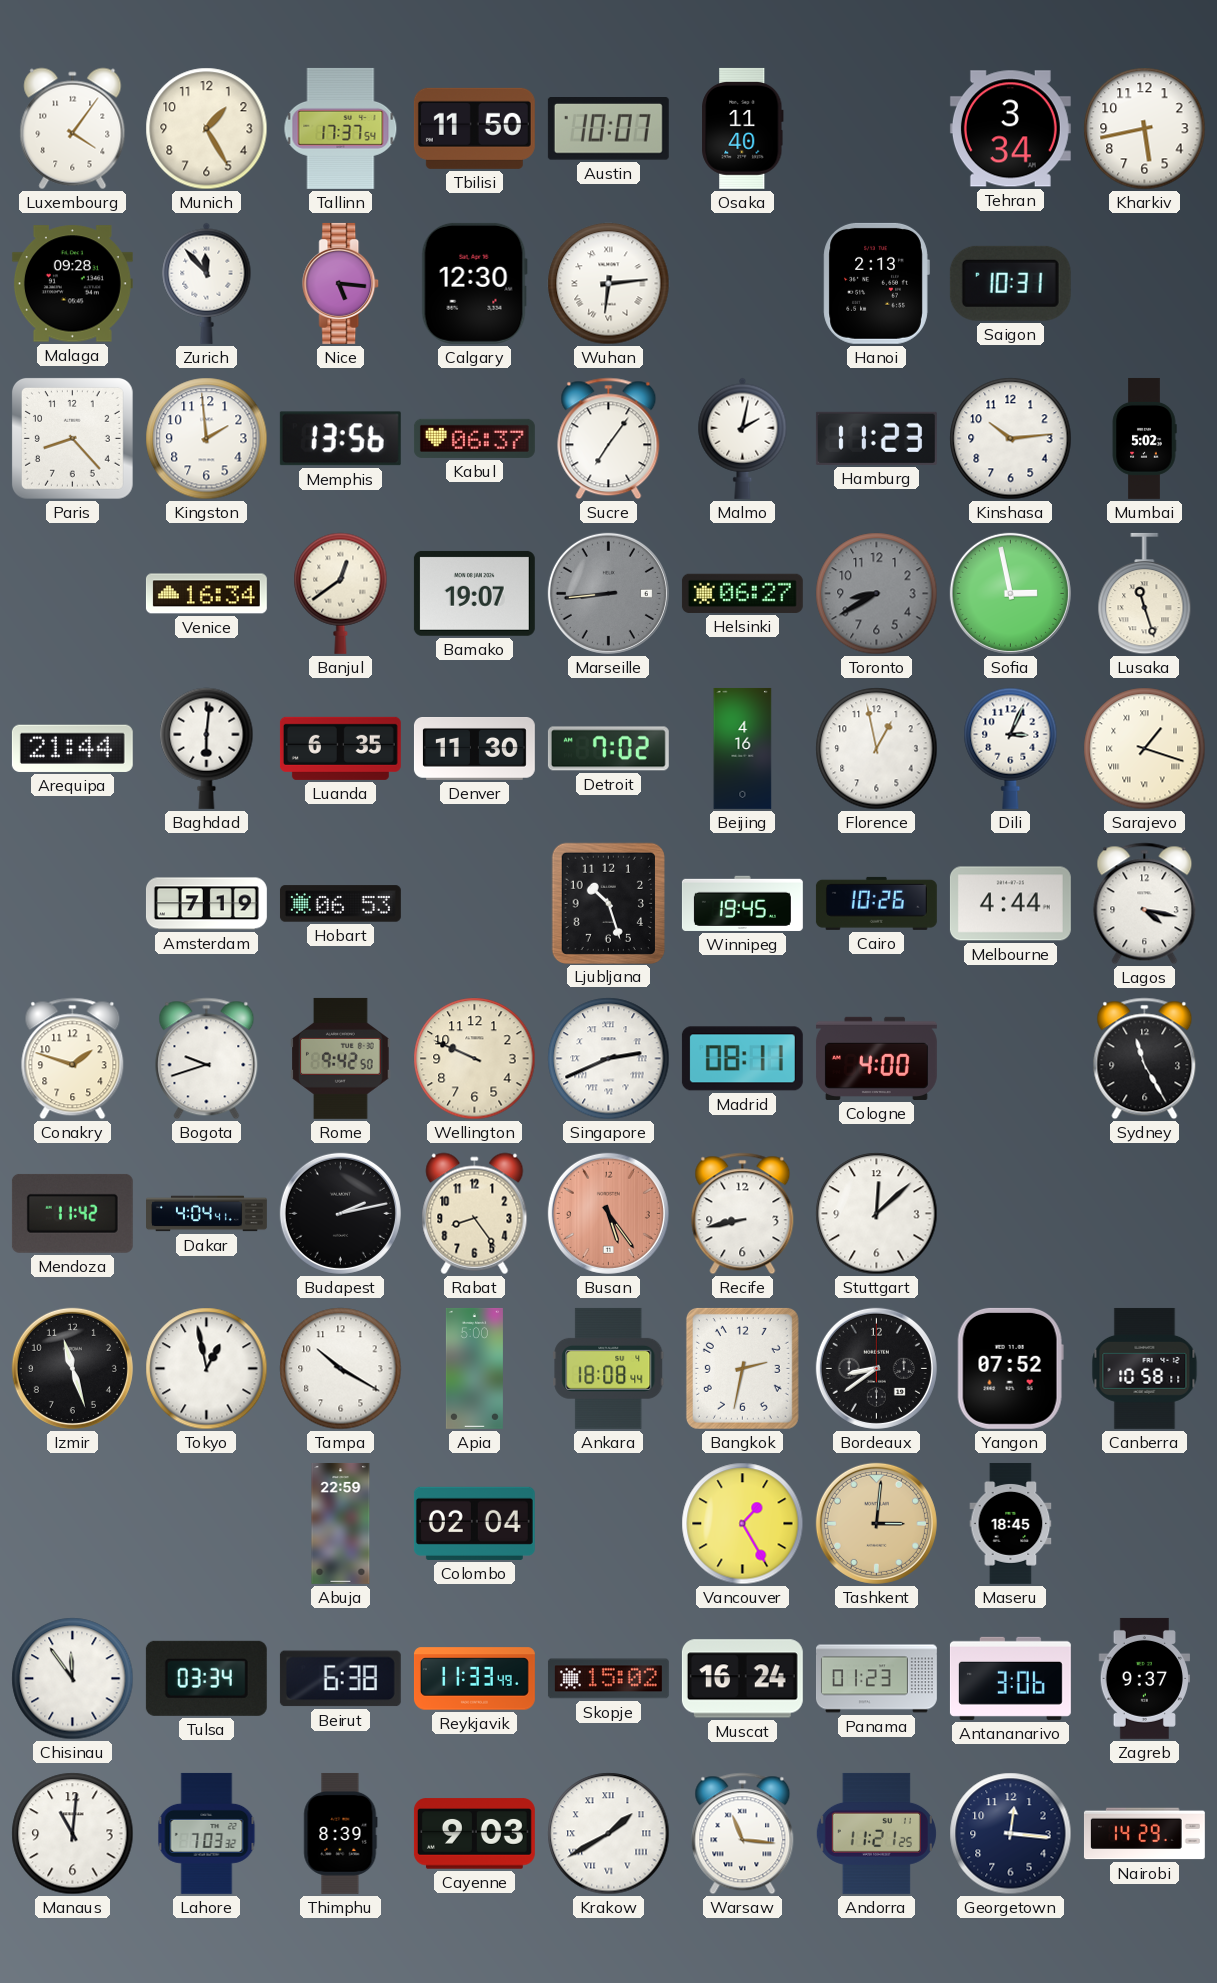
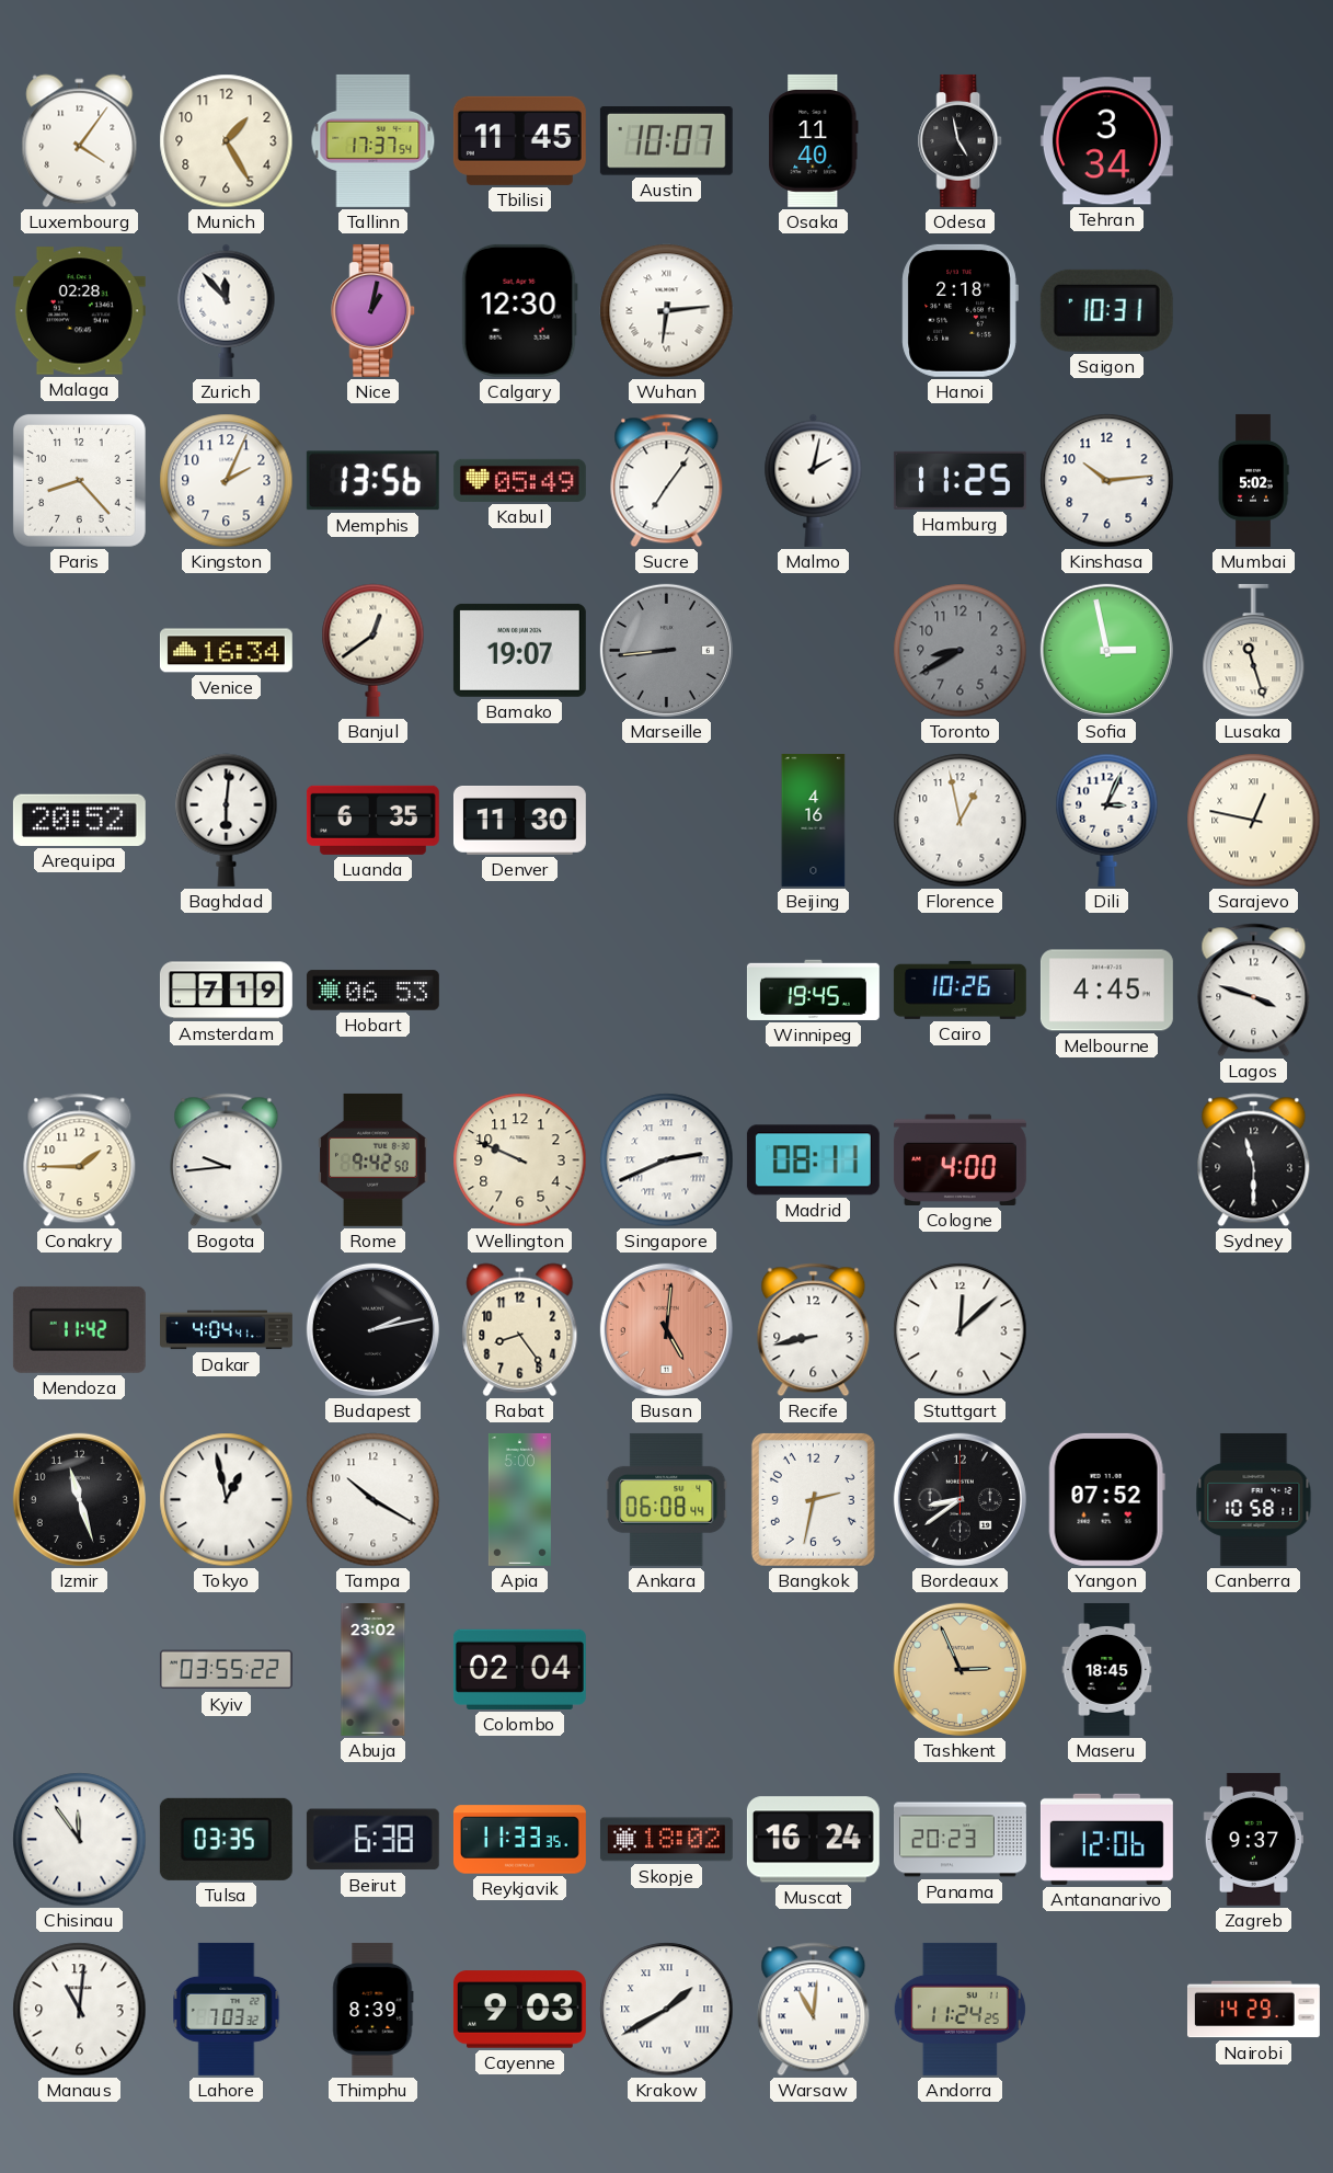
Tbilisi: 11:50 -> 11:45 (519, 140)
Odesa: none -> 4:58 (961, 140)
Kharkiv: 5:43 -> none (1145, 129)
Malaga: 09:28 -> 02:28 (79, 311)
Nice: 5:16 -> 1:02 (374, 310)
Hanoi: 2:13 -> 2:18 (959, 310)
Kingston: 1:59 -> 2:04 (227, 481)
Kabul: 06:37 -> 05:49 (519, 480)
Hamburg: 11:23 -> 11:25 (959, 480)
Helsinki: 06:27 -> none (742, 593)
Arequipa: 21:44 -> 20:52 (79, 820)
Detroit: 7:02 -> none (608, 749)
Sarajevo: 1:18 -> 12:47 (1254, 821)
Ljubljana: 10:27 -> none (608, 903)
Melbourne: 4:44 -> 4:45 (1106, 991)
Lagos: 4:17 -> 3:48 (1254, 991)
Conakry: 1:48 -> 1:45 (80, 1160)
Bogota: 9:42 -> 9:44 (227, 1160)
Sydney: 11:25 -> 11:30 (1254, 1160)
Busan: 5:24 -> 5:01 (666, 1329)
Ankara: 18:08 -> 06:08 (667, 1499)
Kyiv: none -> 03:55 (226, 1670)
Abuja: 22:59 -> 23:02 (374, 1669)
Vancouver: 1:25 -> none (743, 1524)
Tashkent: 3:01 -> 2:56 (959, 1669)
Tulsa: 03:34 -> 03:35 (226, 1839)
Reykjavik: 11:33:49 -> 11:33:35 (519, 1840)
Skopje: 15:02 -> 18:02 (666, 1840)
Panama: 01:23 -> 20:23 (961, 1840)
Antananarivo: 3:06 -> 12:06 (1106, 1839)
Warsaw: 11:16 -> 11:01 (814, 2010)
Andorra: 11:21 -> 11:24 (959, 2009)
Georgetown: 12:16 -> none (1011, 1834)
